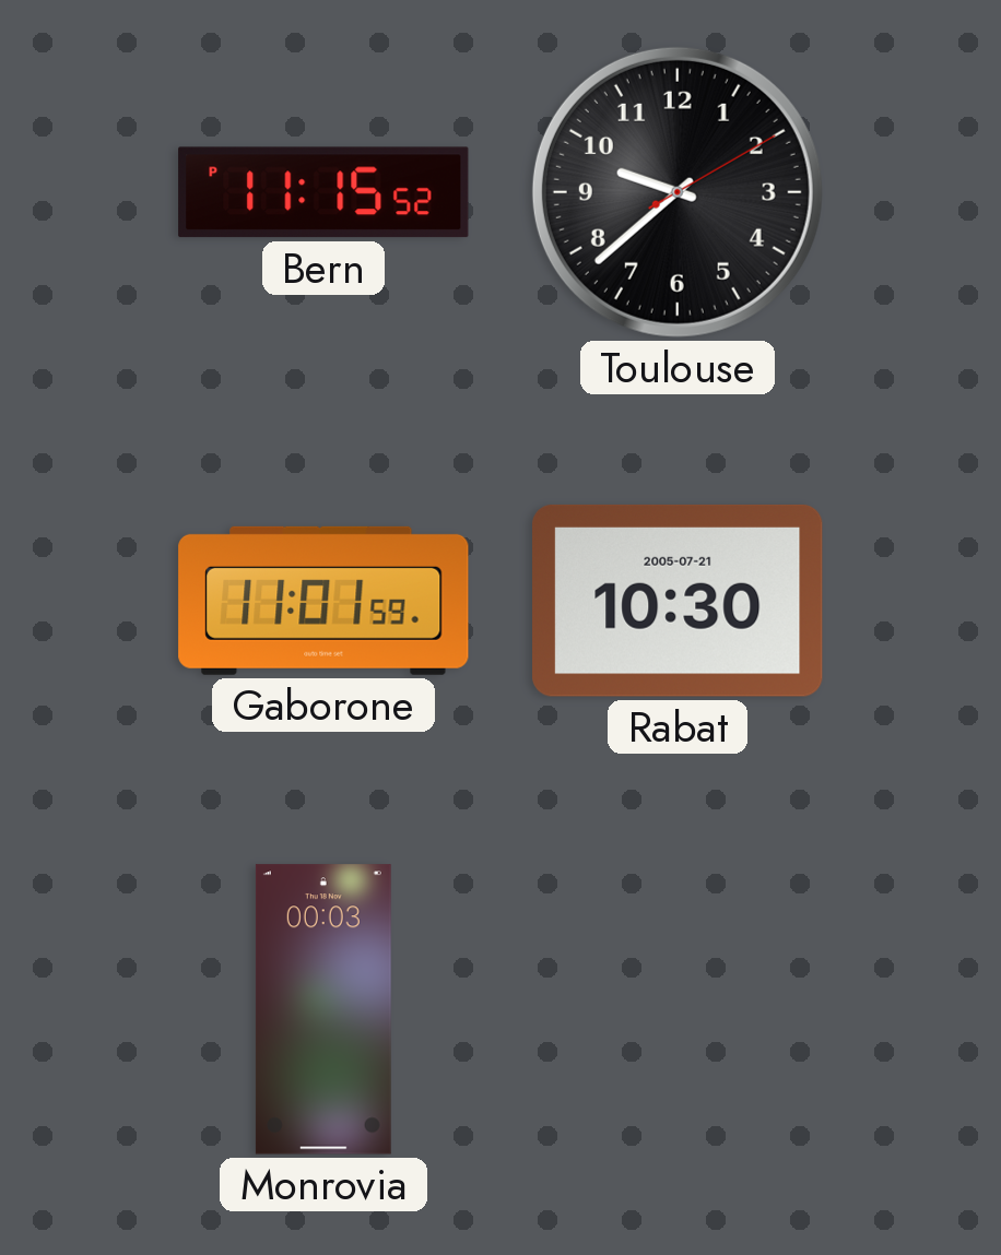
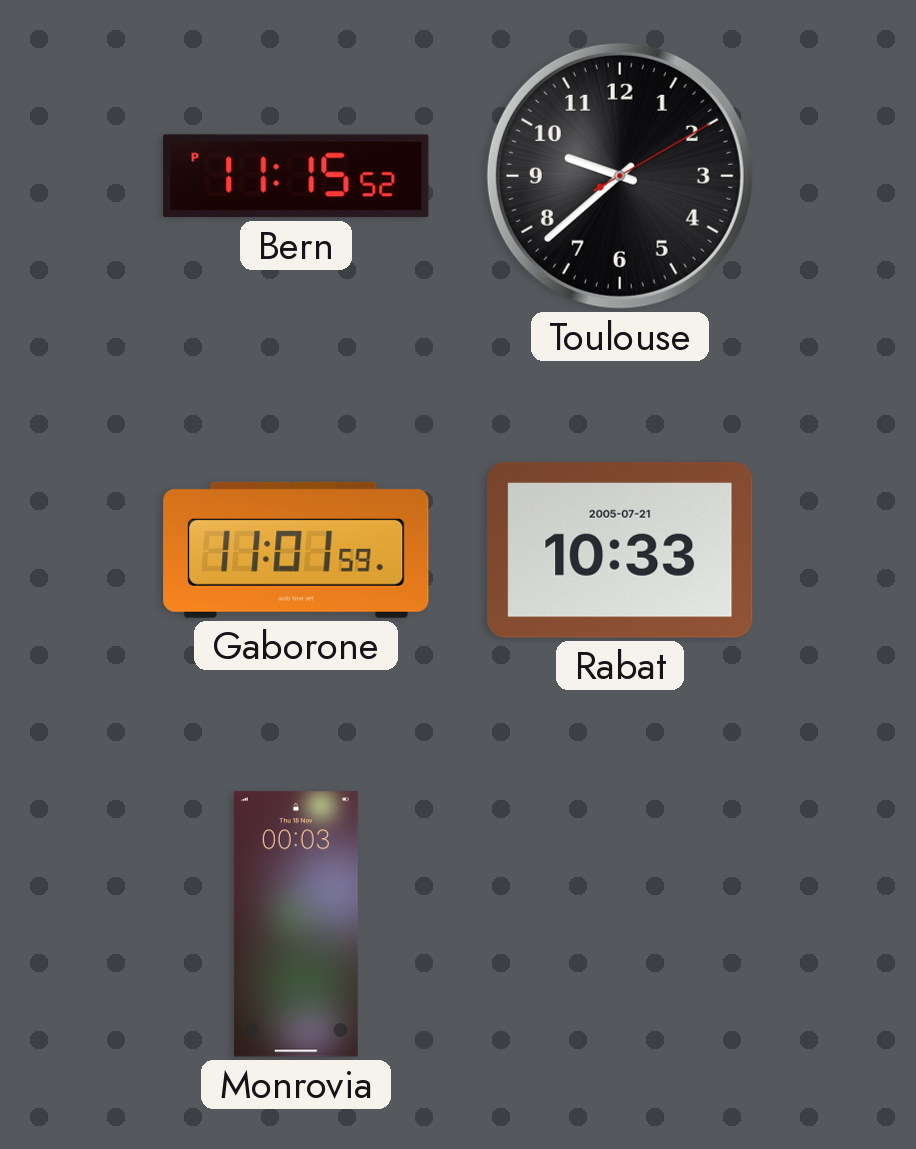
Rabat: 10:30 -> 10:33 (620, 550)
